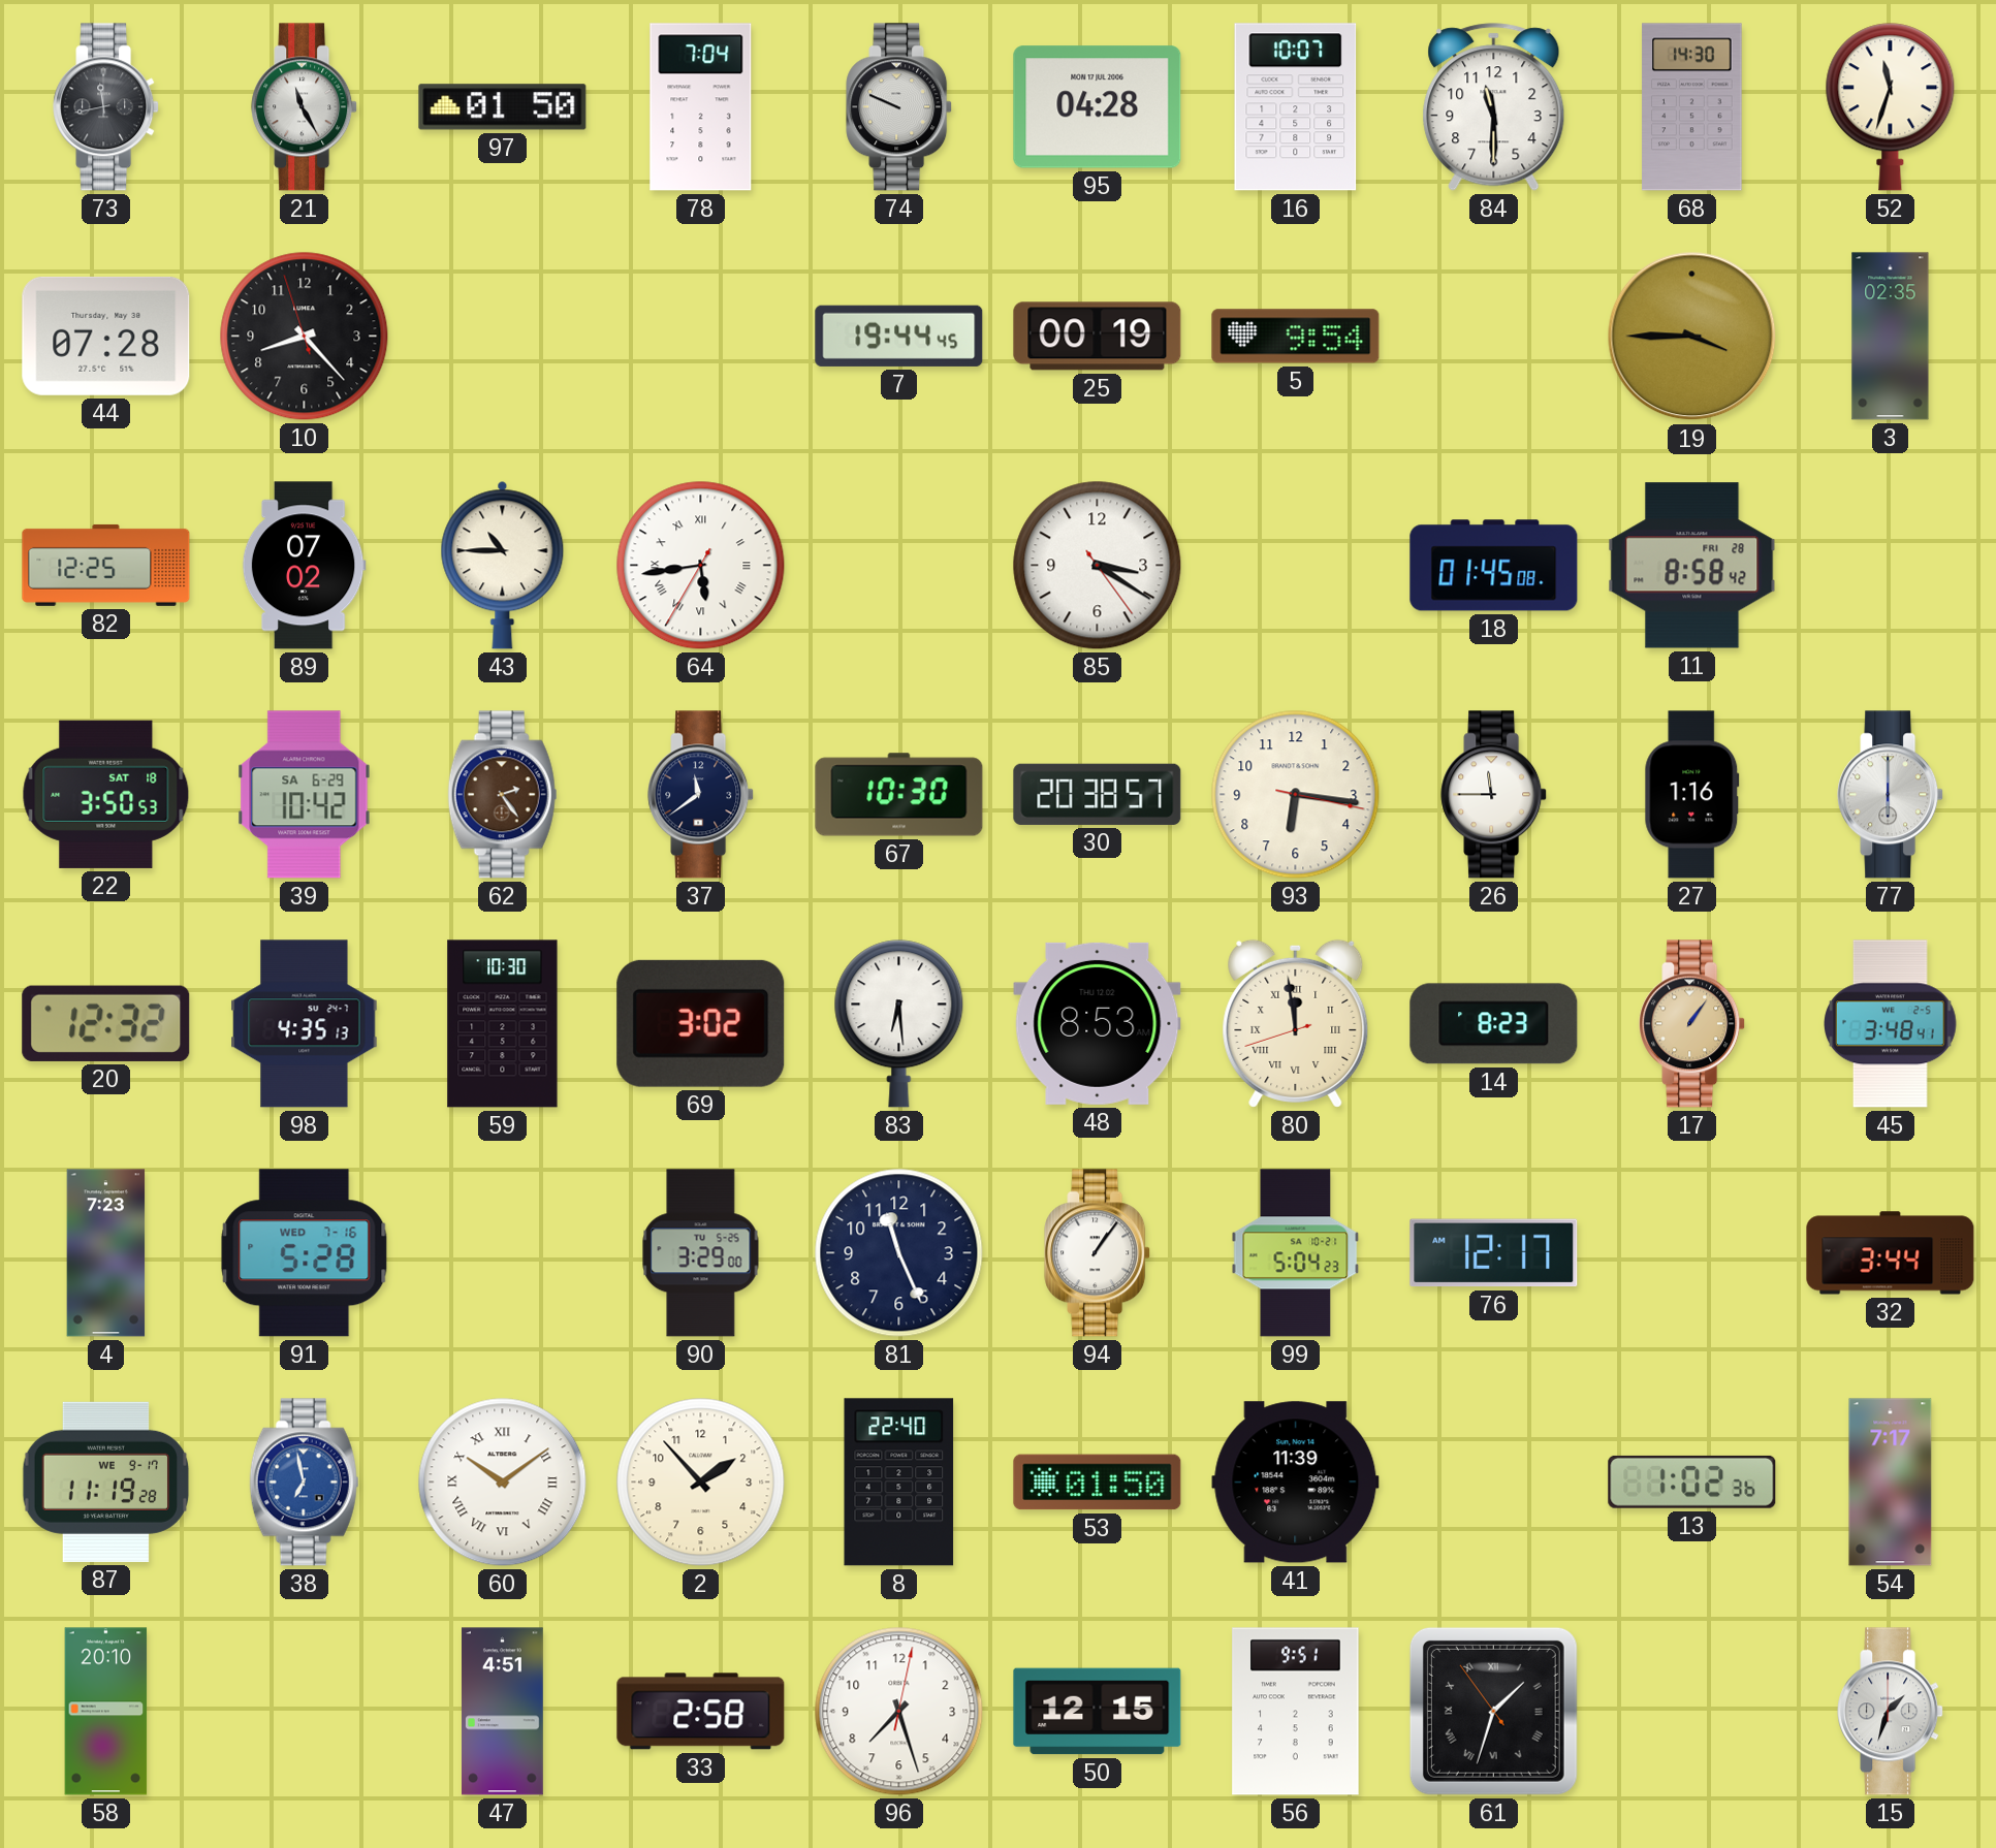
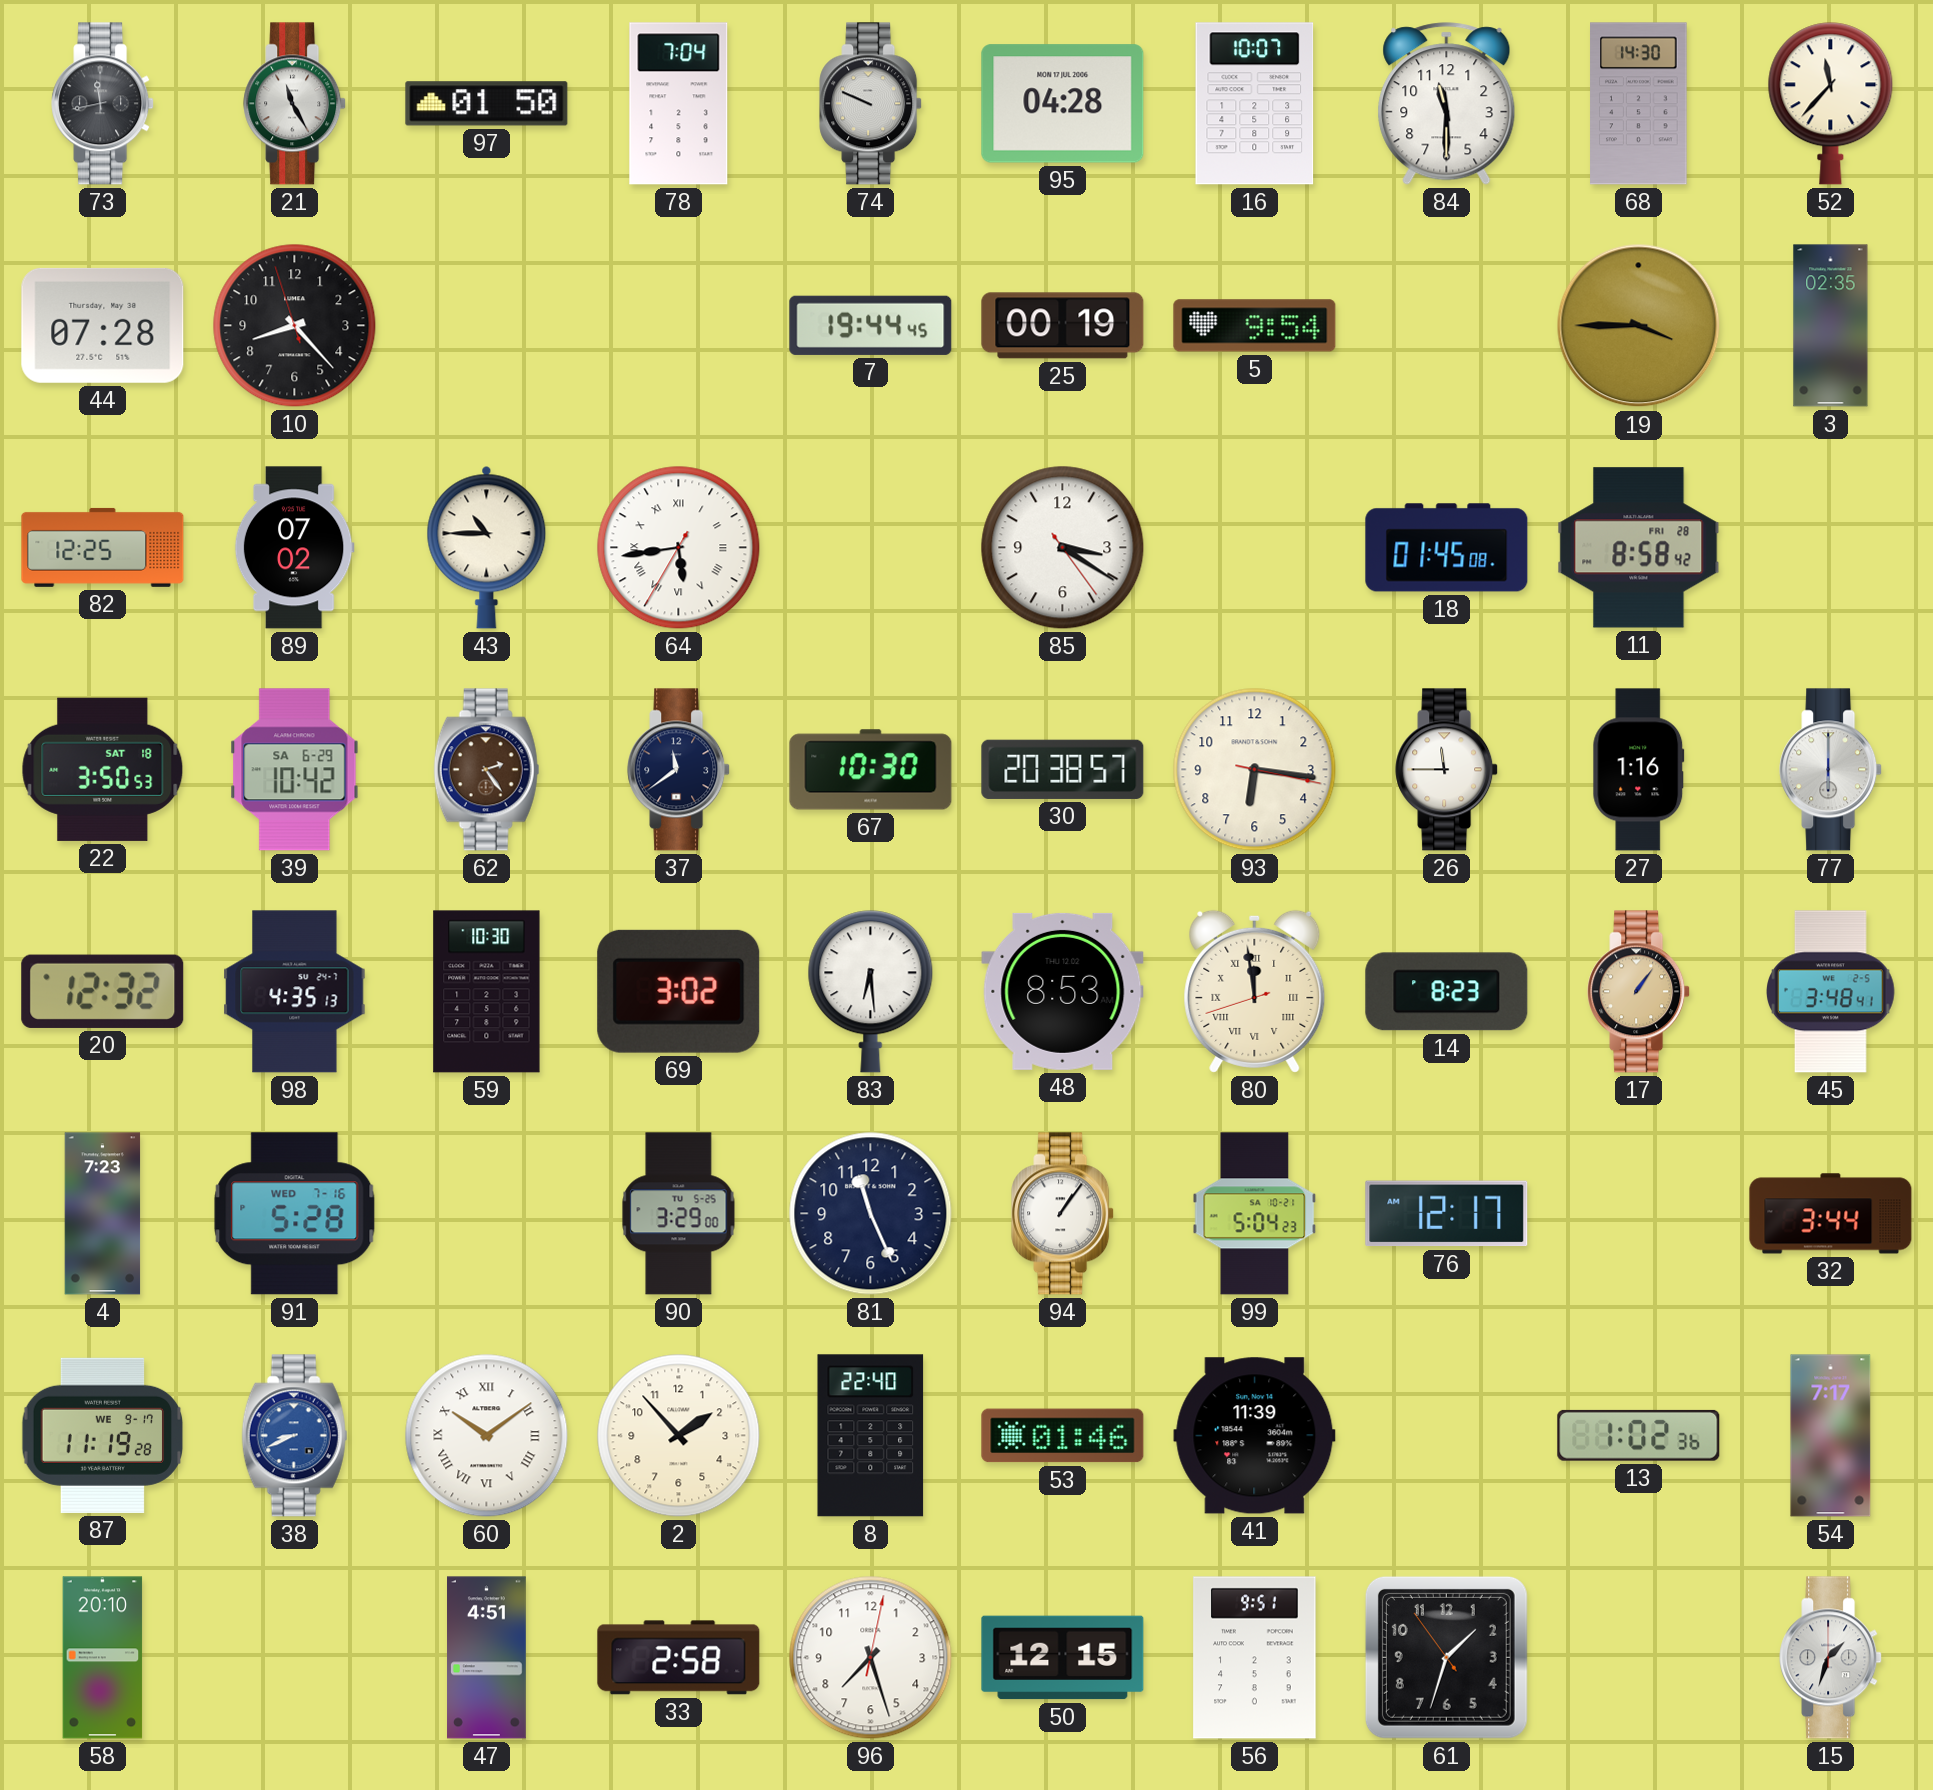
52: 11:33 -> 11:37 (1831, 104)
38: 6:58 -> 8:41 (295, 1436)
53: 01:50 -> 01:46 (1063, 1436)
61 numerals: Roman -> Arabic (1446, 1657)
